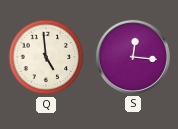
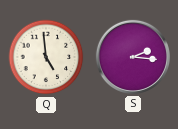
S: 12:16 -> 2:16 (133, 57)
